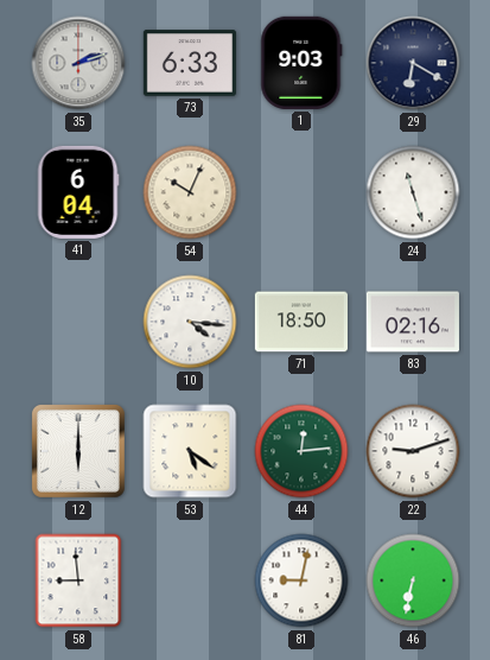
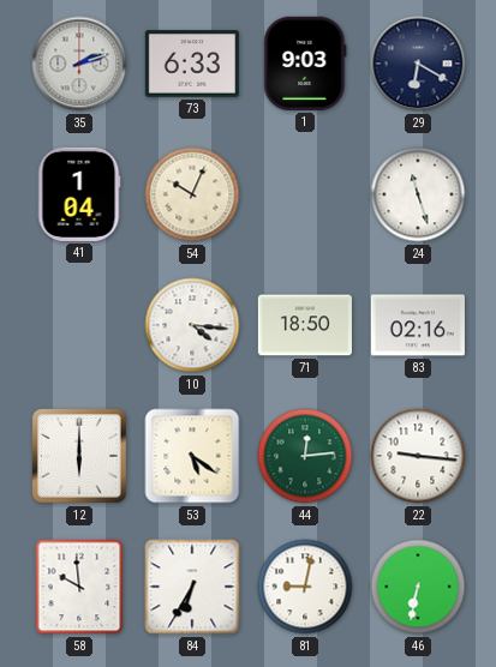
41: 6:04 -> 1:04 (79, 194)
22: 9:12 -> 9:16 (418, 456)
58: 8:59 -> 9:59 (79, 587)
84: none -> 6:35 (192, 587)
